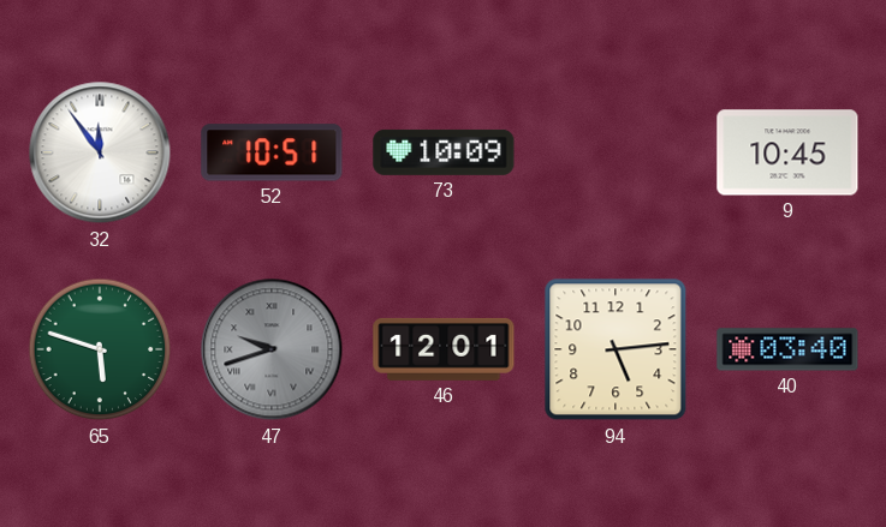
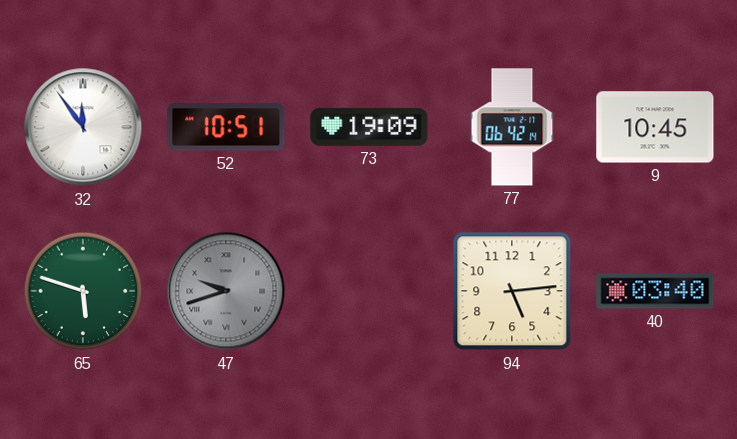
73: 10:09 -> 19:09 (369, 127)
77: none -> 06:42 (512, 127)
46: 12:01 -> none (444, 349)
